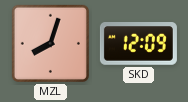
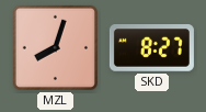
SKD: 12:09 -> 8:27 (151, 48)
